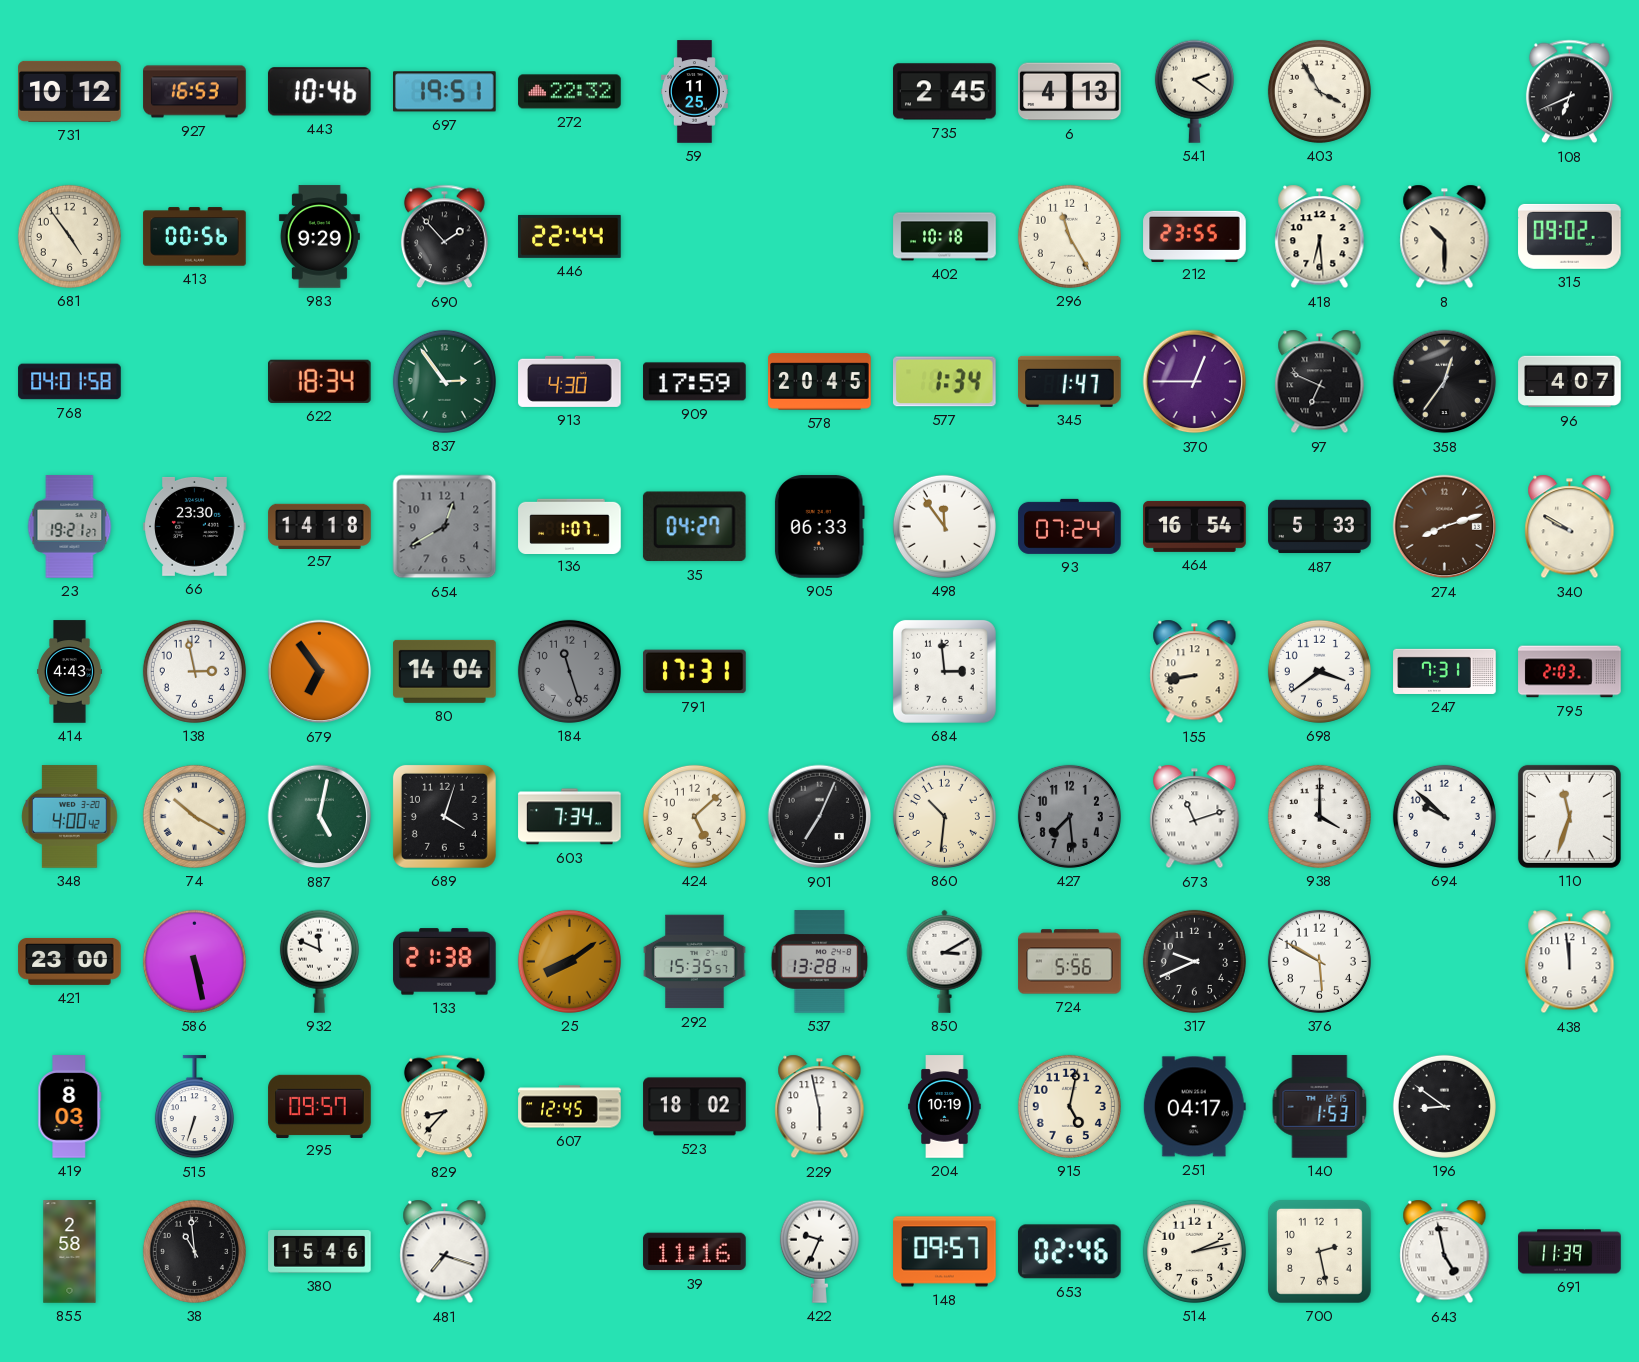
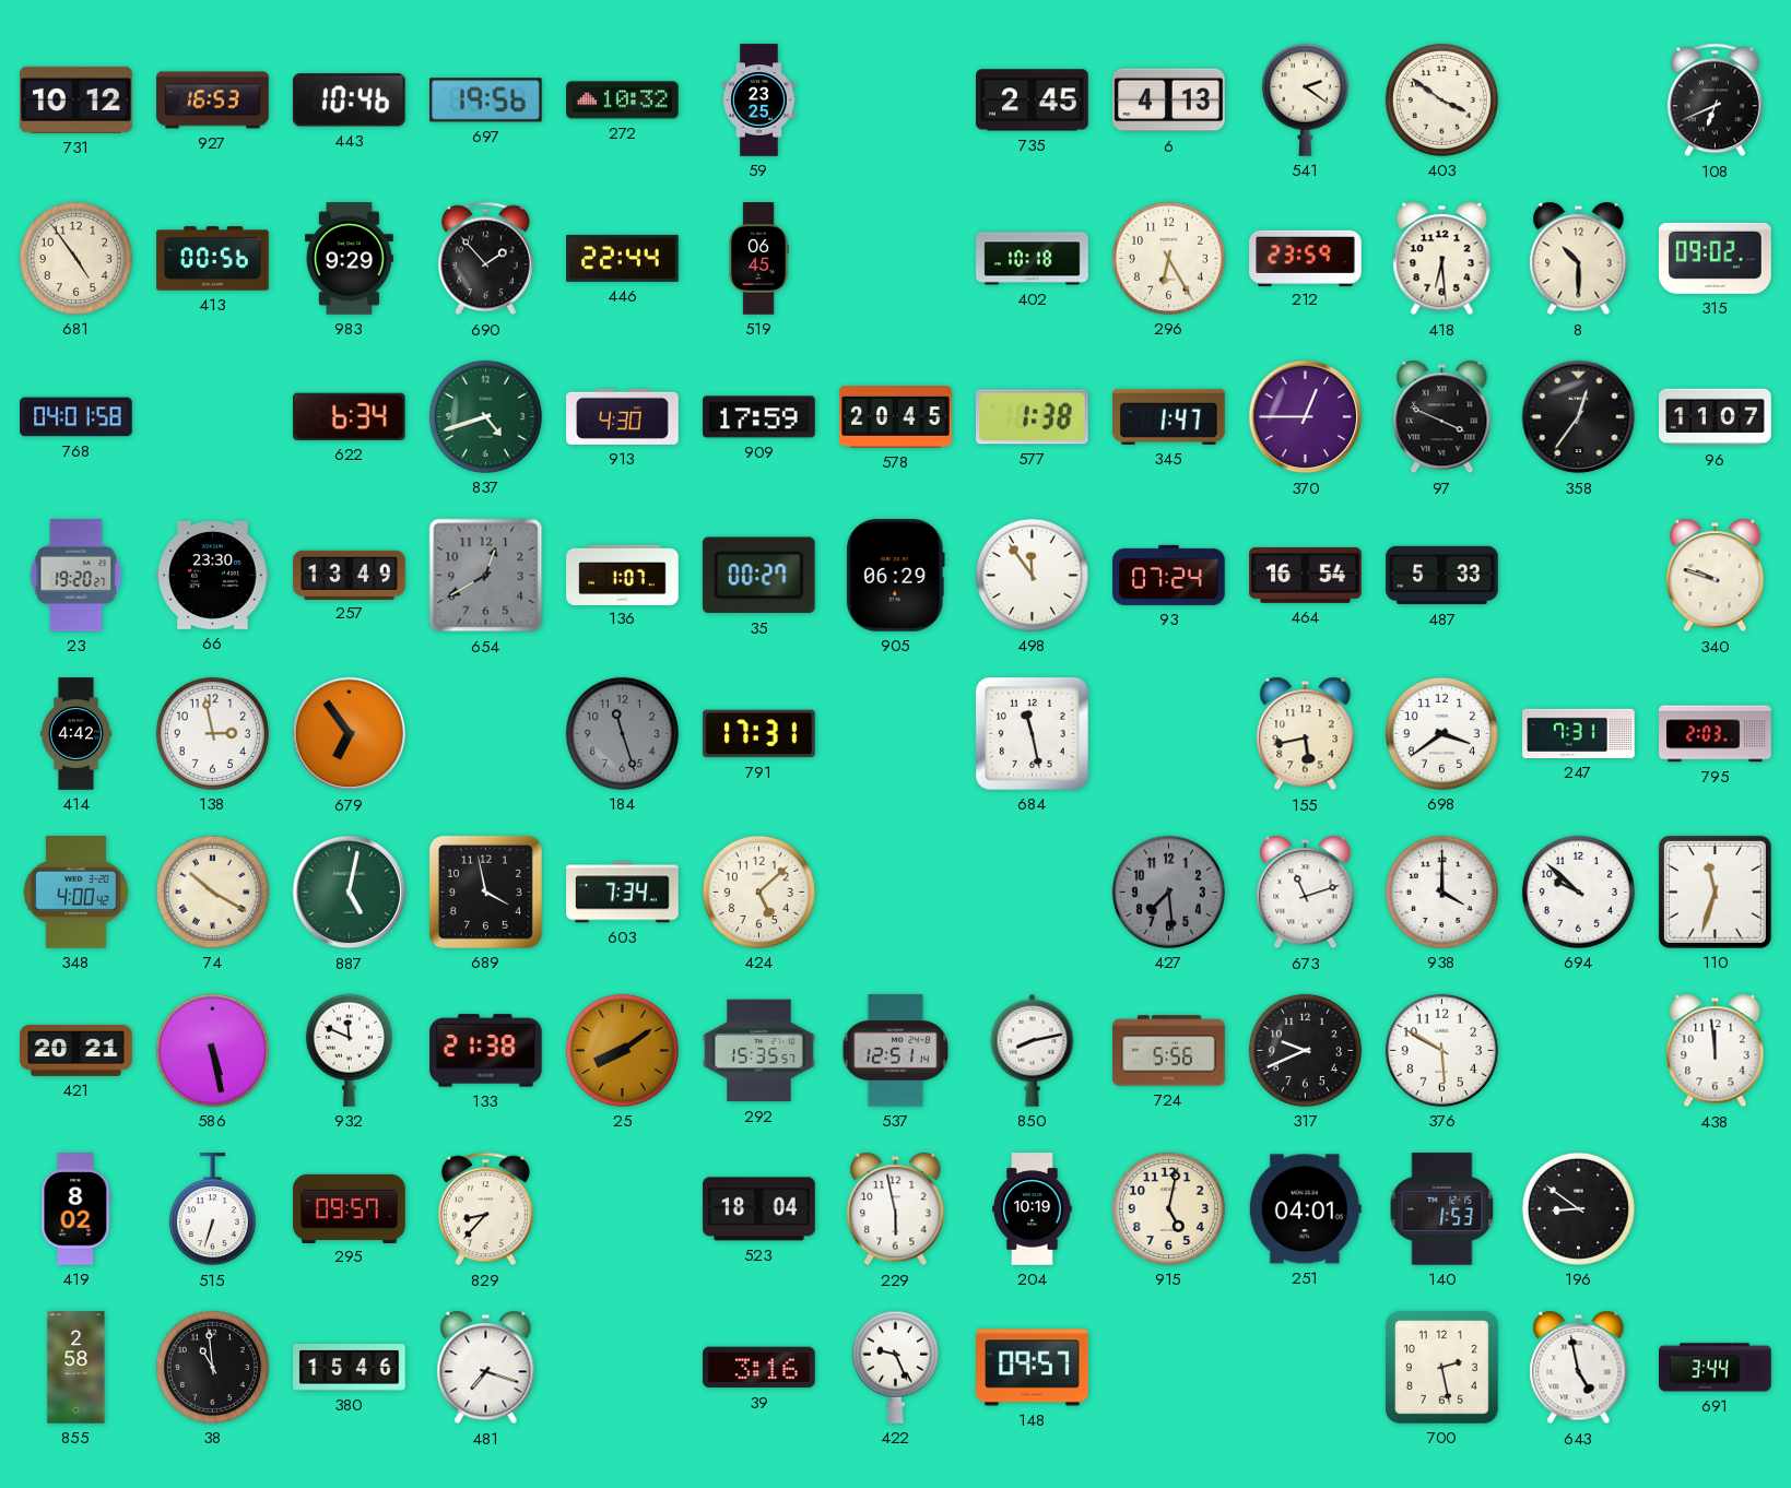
697: 19:51 -> 19:56 (486, 101)
272: 22:32 -> 10:32 (623, 101)
59: 11:25 -> 23:25 (758, 101)
403: 3:55 -> 3:51 (1441, 99)
519: none -> 06:45 (758, 259)
296: 11:25 -> 6:25 (1168, 258)
212: 23:55 -> 23:59 (1306, 258)
622: 18:34 -> 6:34 (350, 416)
837: 2:54 -> 4:42 (485, 416)
577: 1:34 -> 1:38 (1033, 417)
97: 6:49 -> 3:49 (1442, 417)
96: 4:07 -> 11:07 (1716, 417)
23: 19:21 -> 19:20 (76, 576)
257: 14:18 -> 13:49 (350, 575)
35: 04:27 -> 00:27 (758, 576)
905: 06:33 -> 06:29 (895, 576)
274: 8:12 -> none (1445, 527)
340: 9:50 -> 9:48 (1716, 576)
414: 4:43 -> 4:42 (76, 734)
80: 14:04 -> none (445, 671)
684: 2:59 -> 11:28 (1032, 733)
155: 8:43 -> 5:43 (1306, 734)
689: 4:03 -> 3:58 (485, 891)
901: 7:04 -> none (820, 817)
860: 10:31 -> none (944, 816)
421: 23:00 -> 20:21 (76, 1050)
537: 13:28 -> 12:51 (896, 1051)
850: 3:10 -> 8:13 (1033, 1050)
419: 8:03 -> 8:02 (76, 1209)
607: 12:45 -> none (570, 1107)
523: 18:02 -> 18:04 (759, 1209)
251: 04:17 -> 04:01 (1305, 1209)
39: 11:16 -> 3:16 (759, 1368)
422: 9:34 -> 9:26 (895, 1367)
653: 02:46 -> none (1069, 1252)
514: 2:13 -> none (1194, 1251)
691: 11:39 -> 3:44 (1716, 1368)
